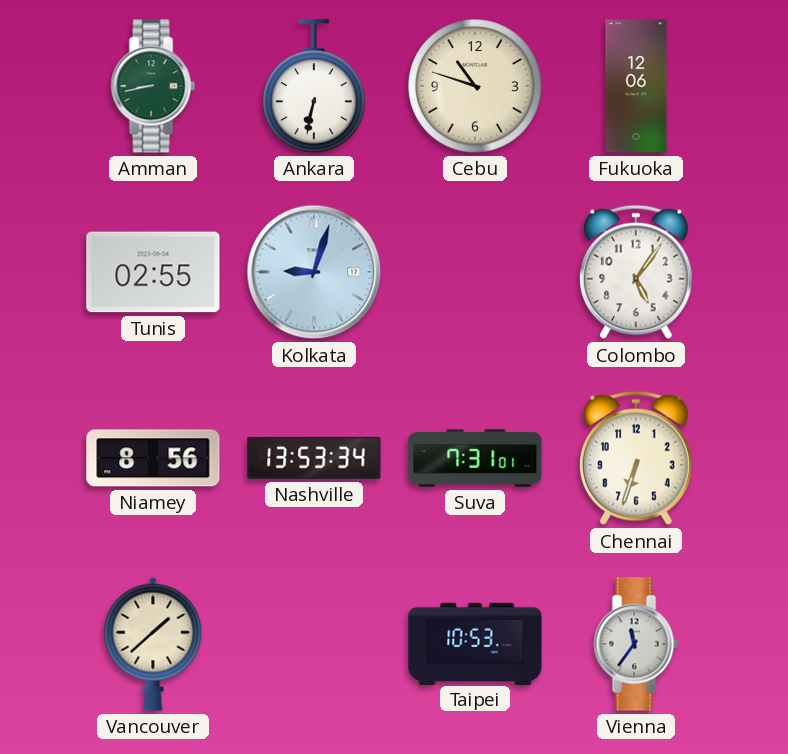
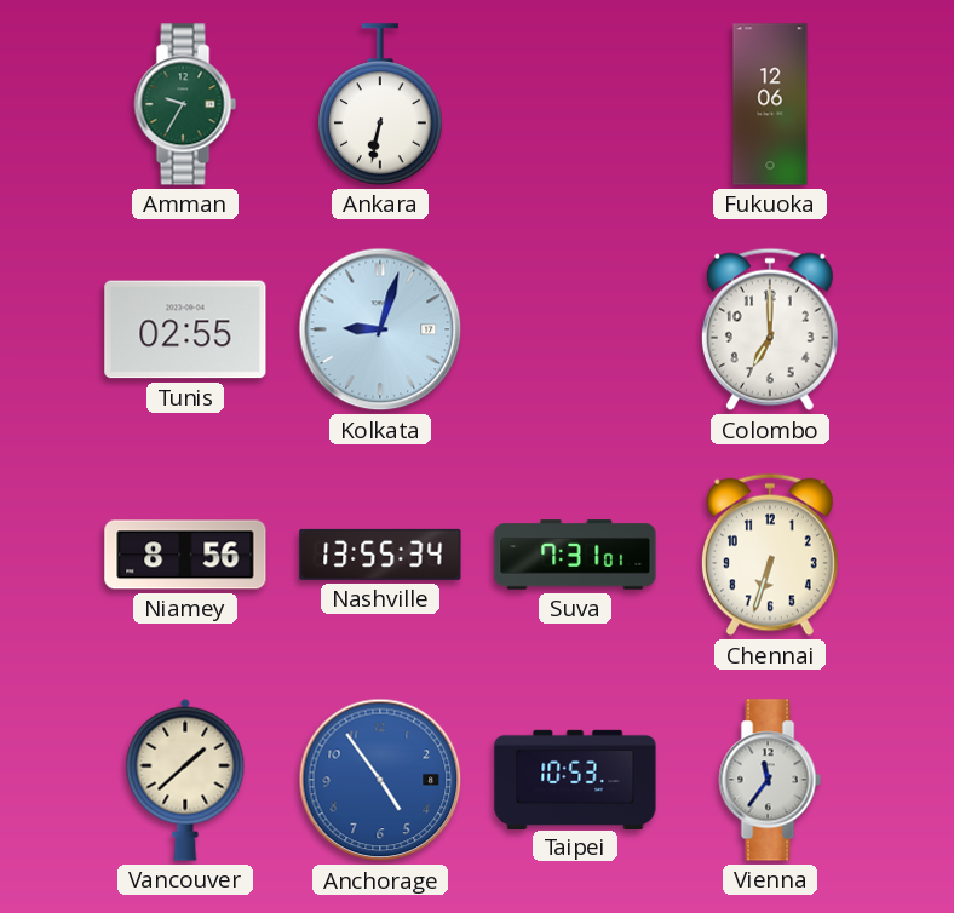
Amman: 8:43 -> 9:35 (185, 104)
Cebu: 10:48 -> none (475, 86)
Colombo: 5:06 -> 7:00 (770, 329)
Nashville: 13:53 -> 13:55 (380, 555)
Anchorage: none -> 4:54 (380, 780)
